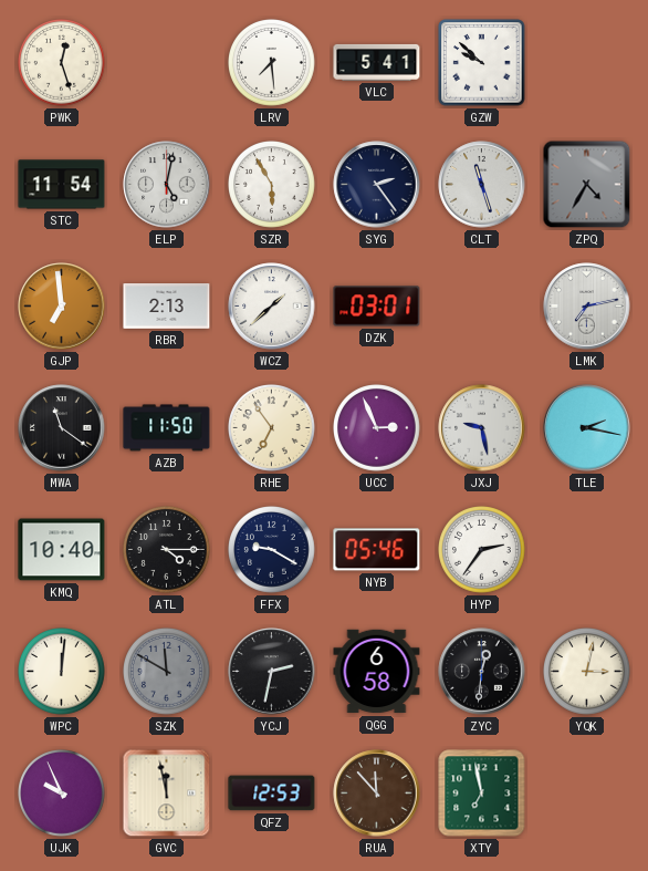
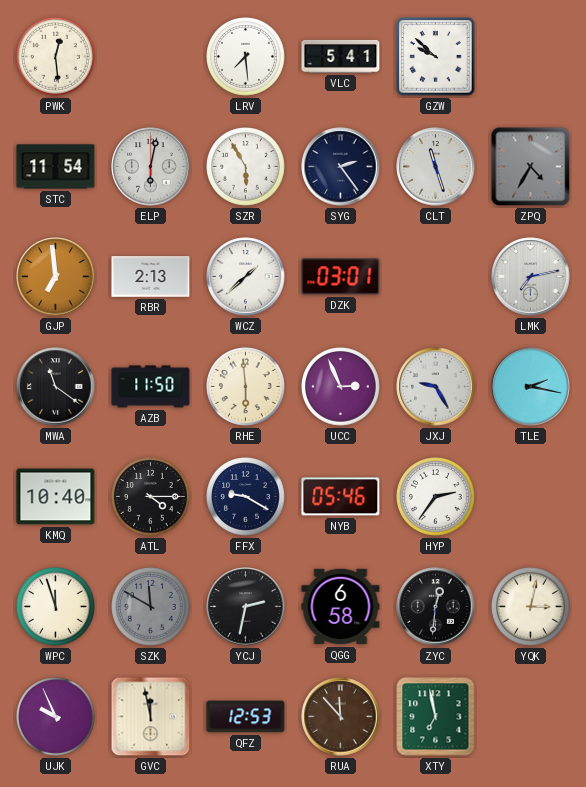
PWK: 12:27 -> 12:29 (56, 57)
ELP: 5:02 -> 6:02 (151, 167)
RHE: 6:54 -> 5:59 (246, 387)
JXJ: 9:28 -> 9:25 (436, 387)
WPC: 12:01 -> 11:57 (56, 607)
